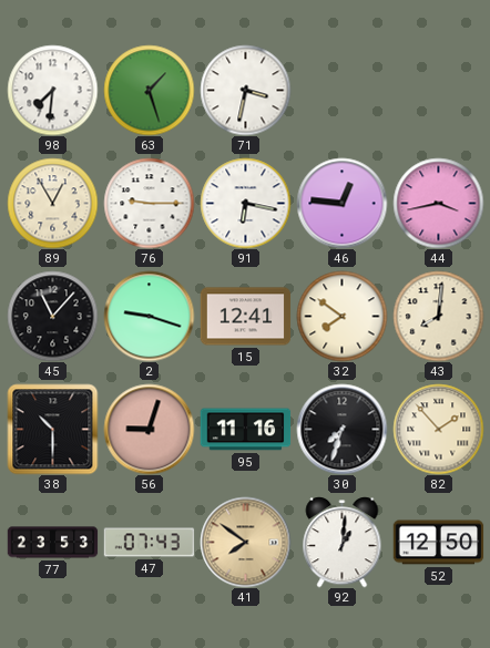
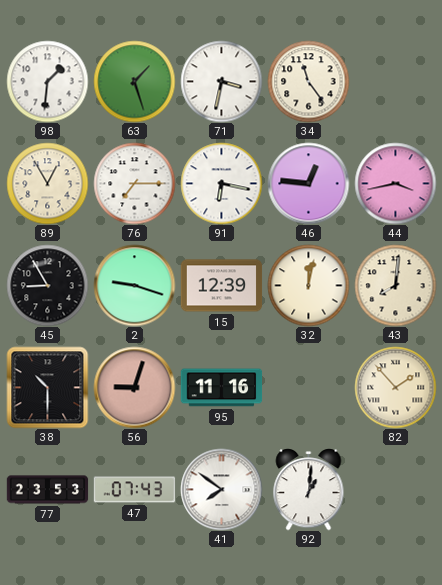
98: 7:31 -> 1:31 (47, 81)
34: none -> 11:24 (308, 81)
76: 9:15 -> 7:15 (134, 183)
45: 11:07 -> 8:55 (47, 285)
15: 12:41 -> 12:39 (221, 286)
32: 7:51 -> 12:02 (308, 285)
30: 7:33 -> none (341, 429)
41 dial: champagne -> white (221, 489)
52: 12:50 -> none (438, 543)
